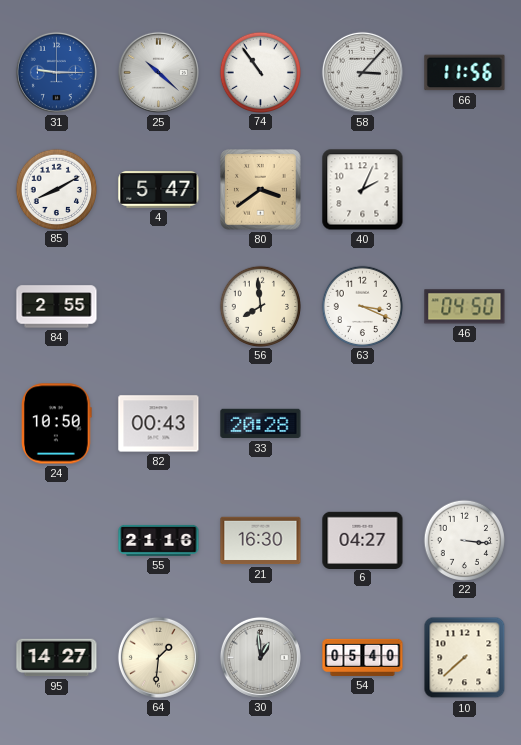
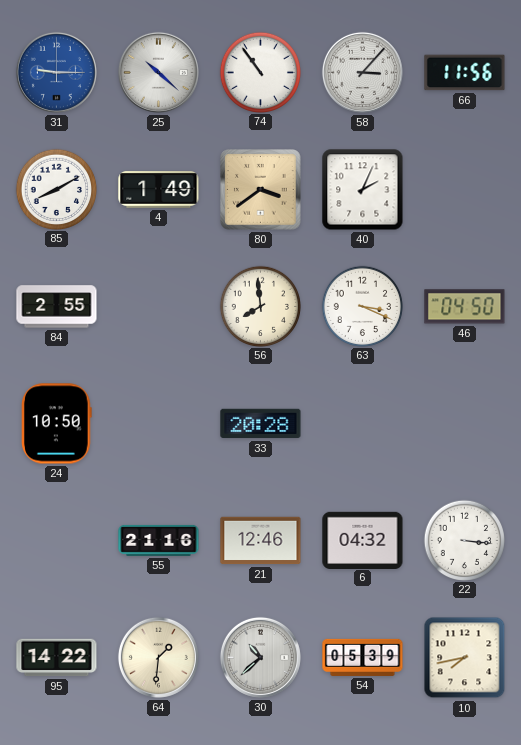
4: 5:47 -> 1:49 (159, 190)
82: 00:43 -> none (159, 424)
21: 16:30 -> 12:46 (261, 541)
6: 04:27 -> 04:32 (363, 540)
95: 14:27 -> 14:22 (57, 658)
30: 12:59 -> 10:38 (260, 657)
54: 05:40 -> 05:39 (363, 657)
10: 7:38 -> 7:43 (465, 658)
